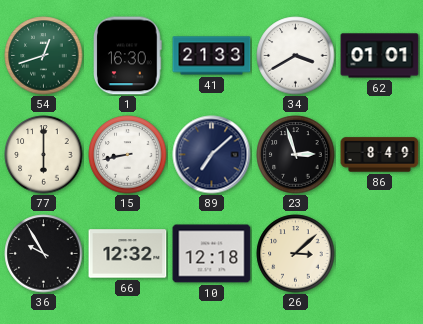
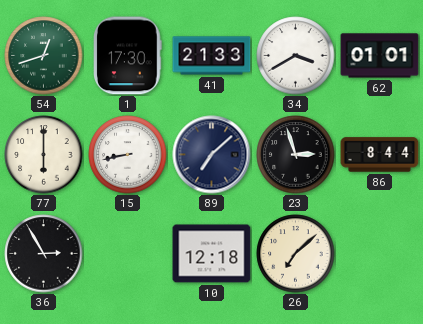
1: 16:30 -> 17:30 (128, 56)
86: 8:49 -> 8:44 (380, 155)
36: 9:55 -> 2:55 (44, 254)
66: 12:32 -> none (128, 254)
26: 3:08 -> 7:08 (296, 254)
